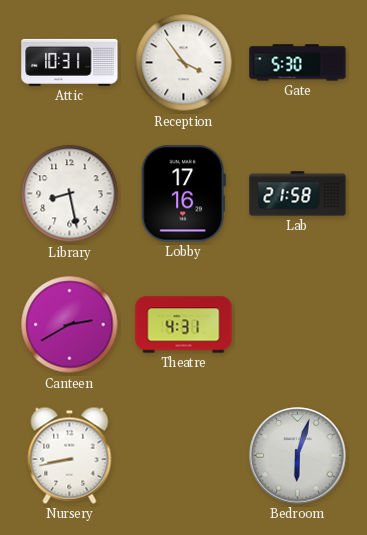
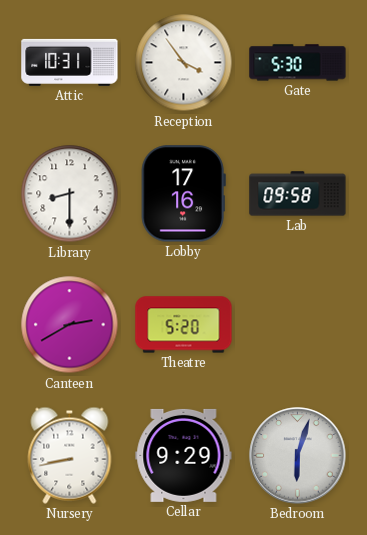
Library: 8:28 -> 8:30 (70, 194)
Lab: 21:58 -> 09:58 (298, 194)
Theatre: 4:31 -> 5:20 (184, 325)
Cellar: none -> 9:29 (184, 455)
